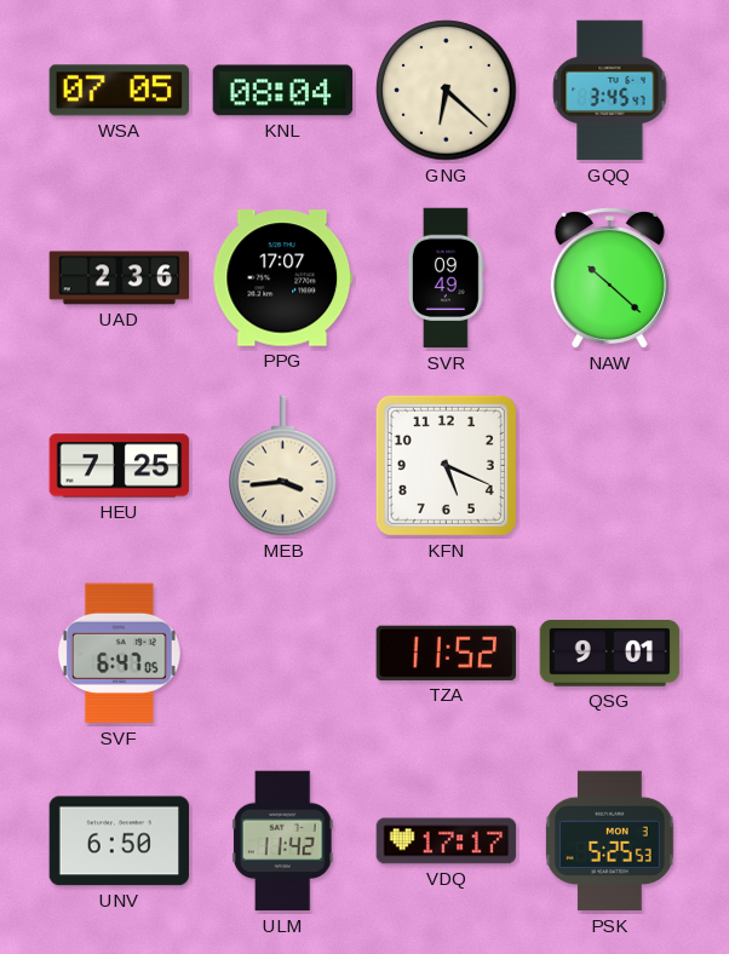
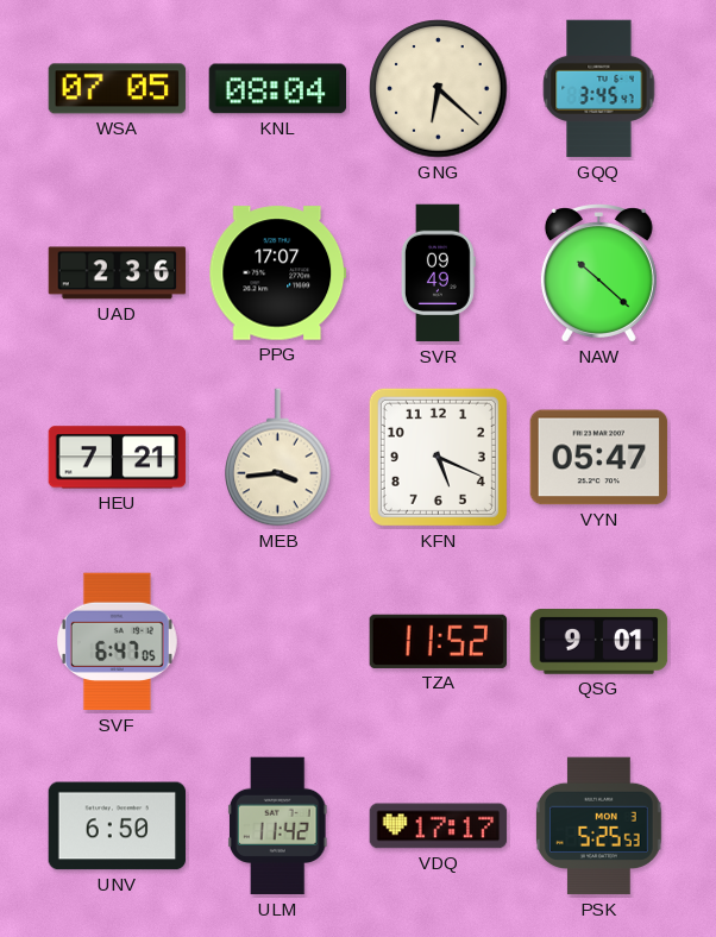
HEU: 7:25 -> 7:21 (118, 458)
VYN: none -> 05:47 (599, 458)
